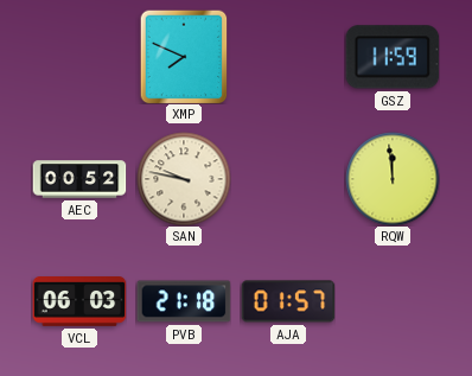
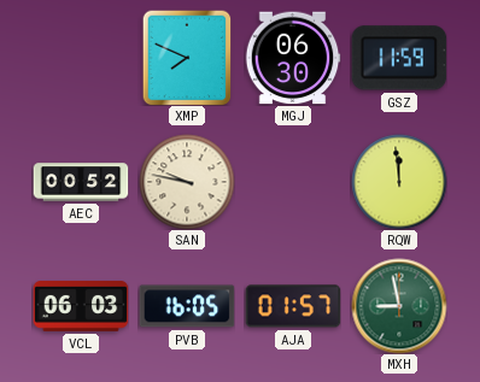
MGJ: none -> 06:30 (293, 58)
PVB: 21:18 -> 16:05 (187, 306)
MXH: none -> 8:58 (399, 306)
